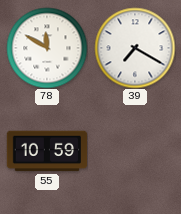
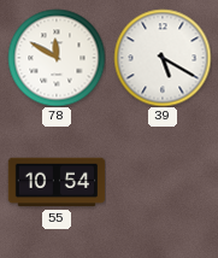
39: 7:20 -> 5:20 (163, 58)
55: 10:59 -> 10:54 (57, 182)
